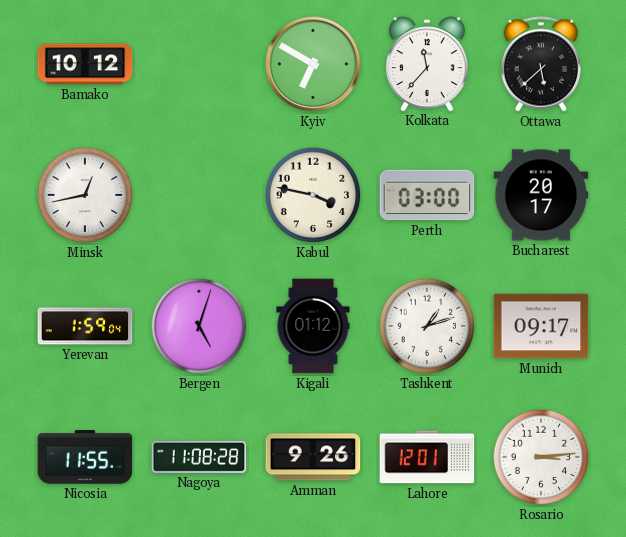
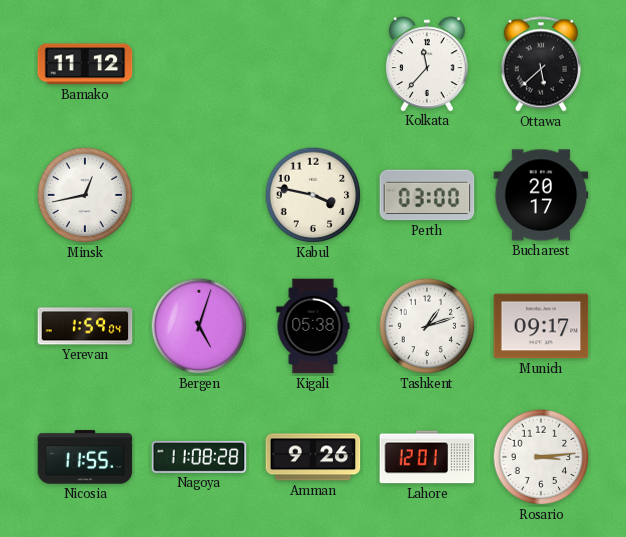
Bamako: 10:12 -> 11:12 (85, 64)
Kyiv: 6:50 -> none (313, 64)
Kigali: 01:12 -> 05:38 (313, 326)
